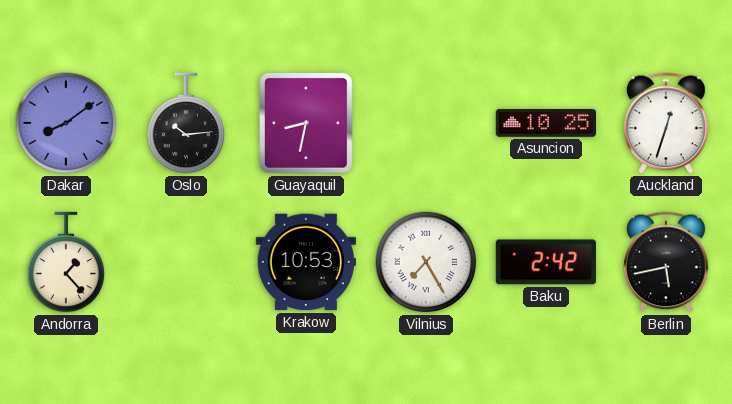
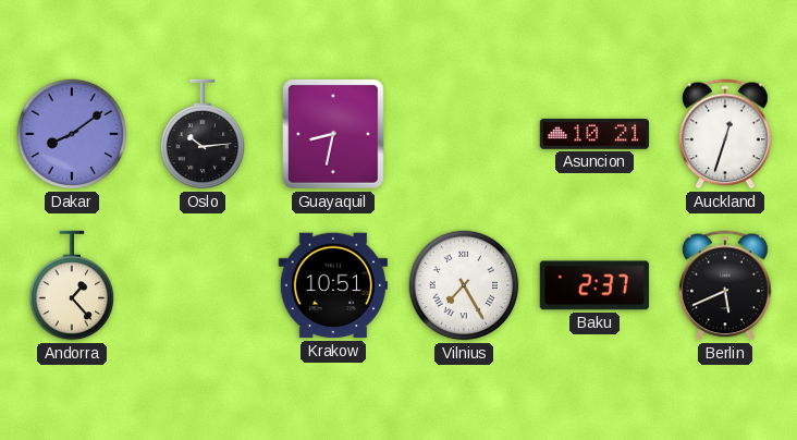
Asuncion: 10:25 -> 10:21 (593, 134)
Krakow: 10:53 -> 10:51 (333, 285)
Baku: 2:42 -> 2:37 (594, 285)
Berlin: 5:43 -> 5:41 (725, 285)
